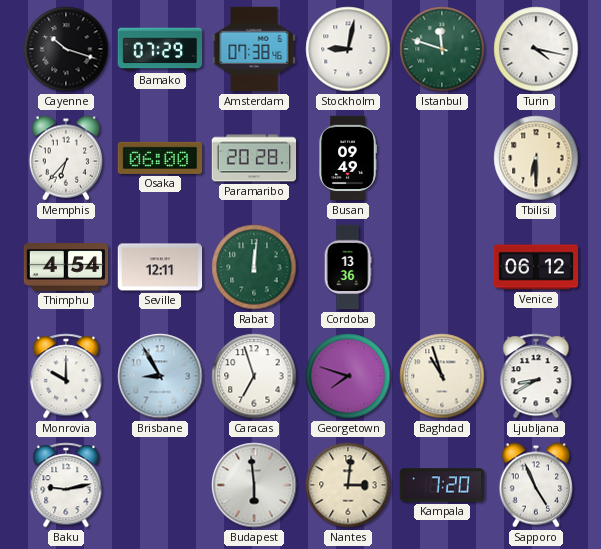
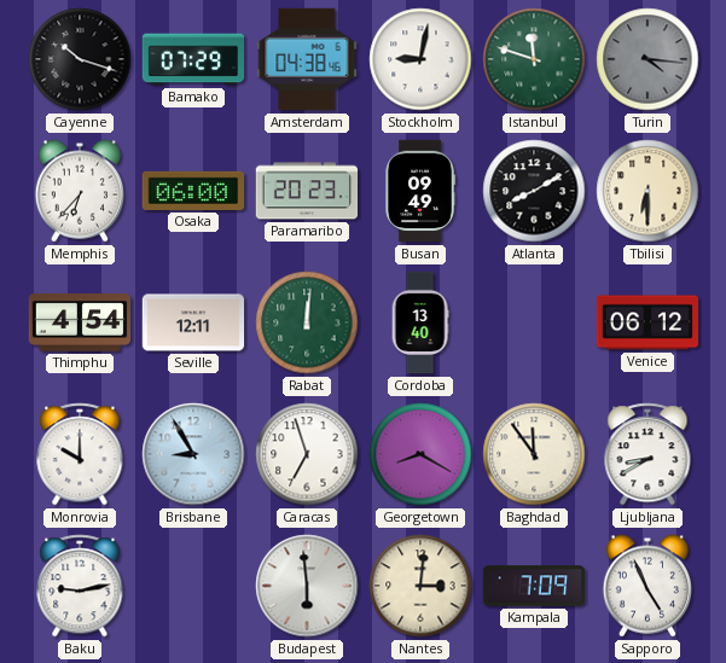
Amsterdam: 07:38 -> 04:38 (307, 59)
Turin: 4:17 -> 4:16 (647, 59)
Turin dial: white -> grey (647, 59)
Paramaribo: 20:28 -> 20:23 (307, 191)
Atlanta: none -> 8:10 (534, 191)
Cordoba: 13:36 -> 13:40 (420, 322)
Georgetown: 7:48 -> 8:20 (420, 454)
Baghdad: 10:57 -> 11:54 (534, 454)
Kampala: 7:20 -> 7:09 (534, 586)
